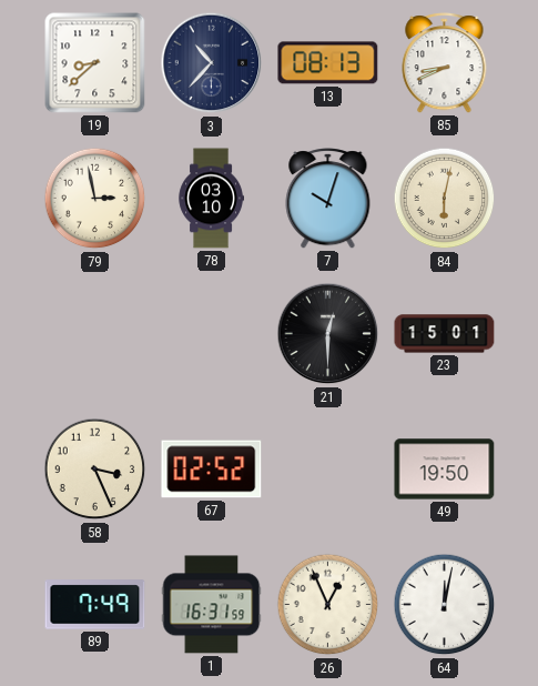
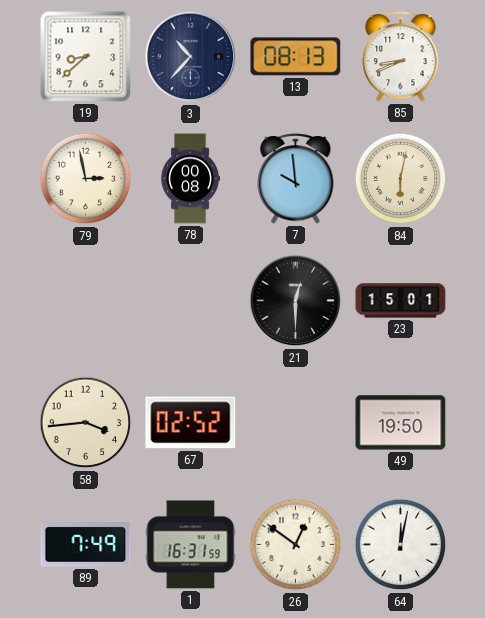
78: 03:10 -> 00:08 (190, 179)
7: 10:03 -> 9:59 (296, 179)
58: 3:26 -> 3:44 (86, 423)
26: 12:56 -> 12:51 (296, 545)
